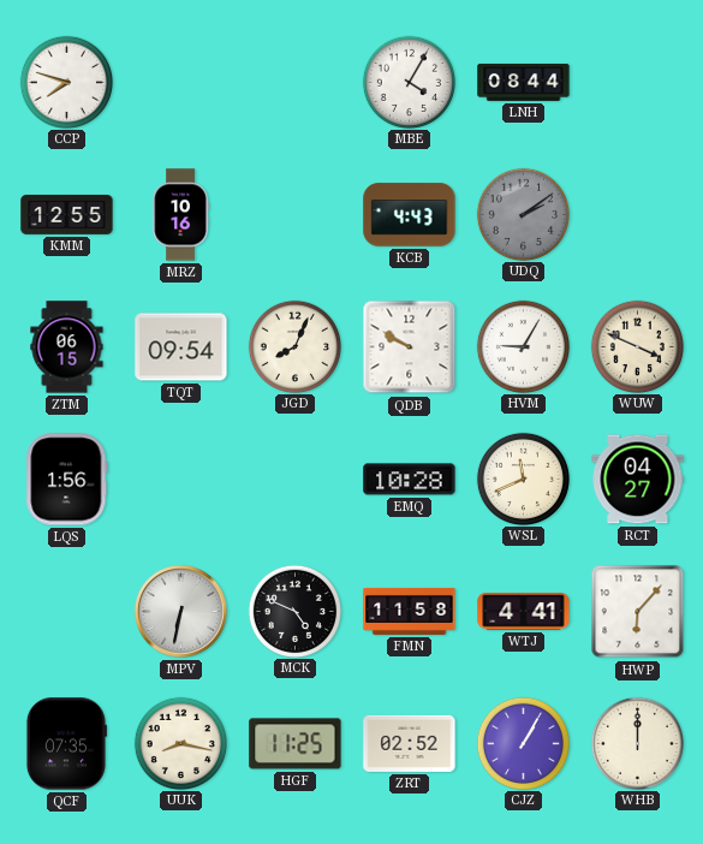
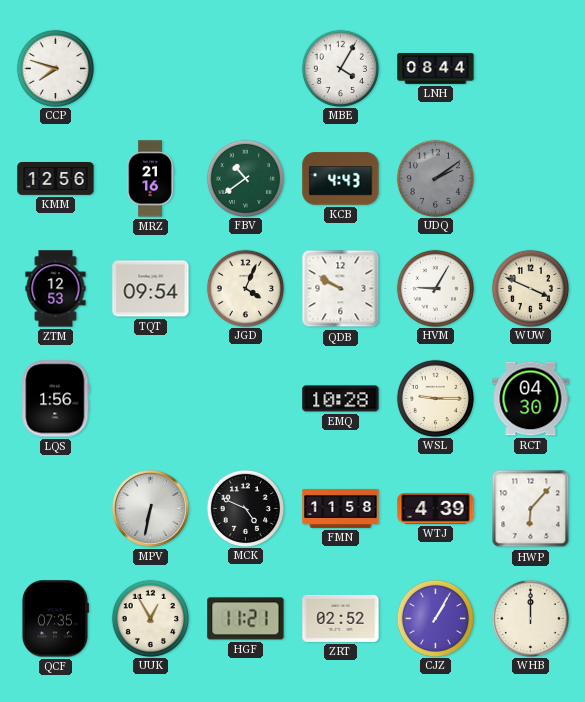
KMM: 12:55 -> 12:56 (56, 179)
MRZ: 10:16 -> 21:16 (150, 179)
FBV: none -> 10:39 (245, 178)
ZTM: 06:15 -> 12:53 (56, 289)
JGD: 8:04 -> 4:04 (245, 288)
WSL: 11:41 -> 9:15 (435, 398)
RCT: 04:27 -> 04:30 (531, 399)
WTJ: 4:41 -> 4:39 (436, 509)
UUK: 8:17 -> 12:55 (150, 618)
HGF: 11:25 -> 11:21 (246, 619)
